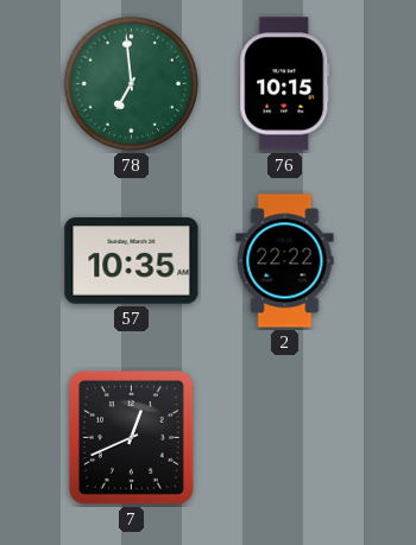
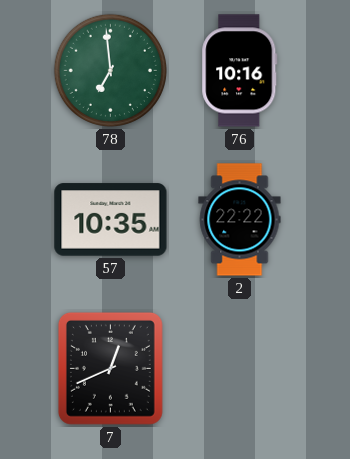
76: 10:15 -> 10:16 (240, 71)
